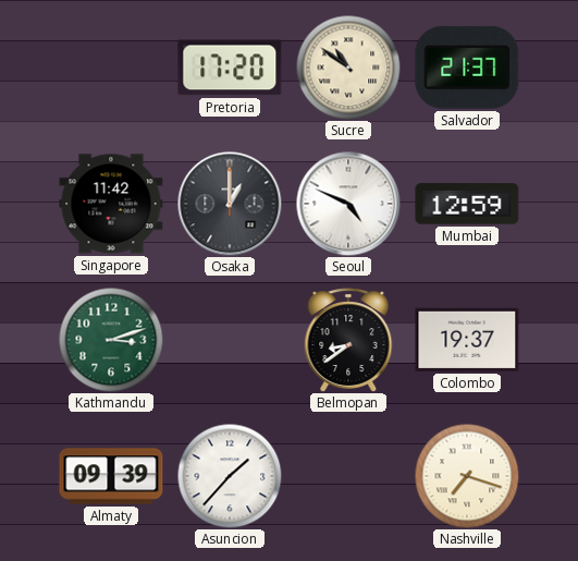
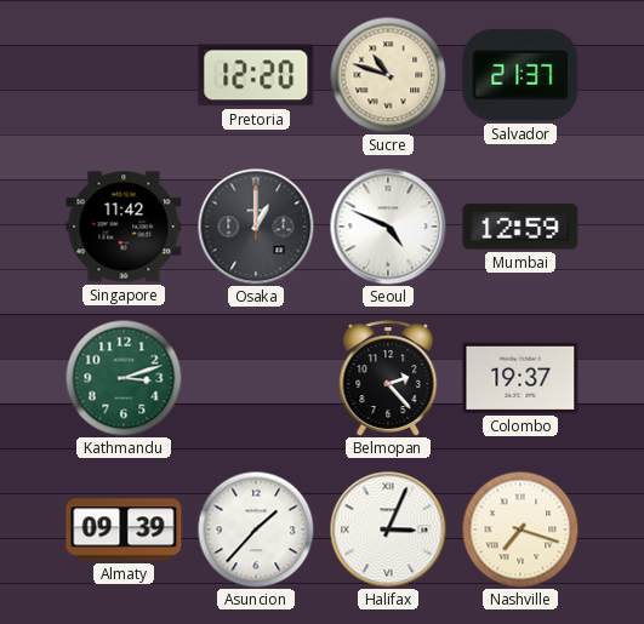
Pretoria: 17:20 -> 12:20 (256, 75)
Sucre: 10:51 -> 10:48 (388, 75)
Belmopan: 8:39 -> 2:23 (388, 378)
Halifax: none -> 3:04 (388, 529)
